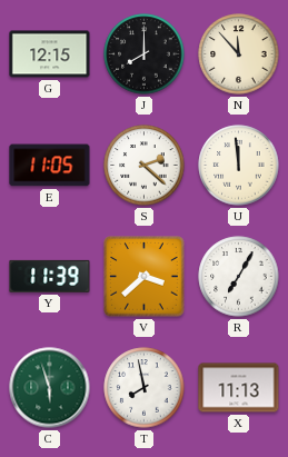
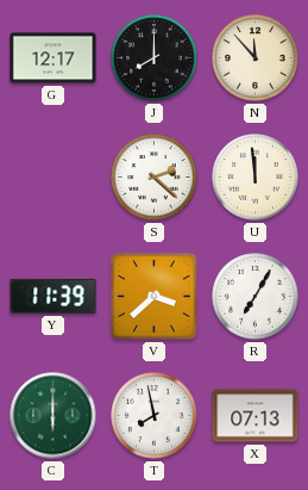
G: 12:15 -> 12:17 (54, 58)
E: 11:05 -> none (50, 166)
C: 5:57 -> 6:00 (54, 416)
X: 11:13 -> 07:13 (256, 416)
